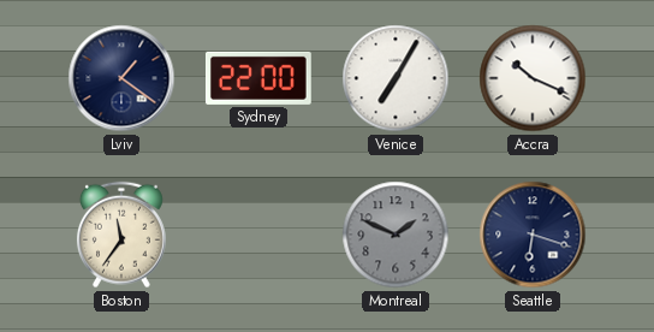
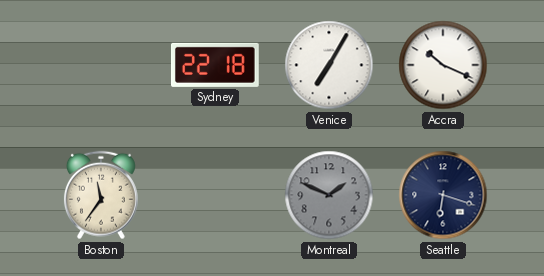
Lviv: 1:21 -> none (121, 78)
Sydney: 22:00 -> 22:18 (215, 65)
